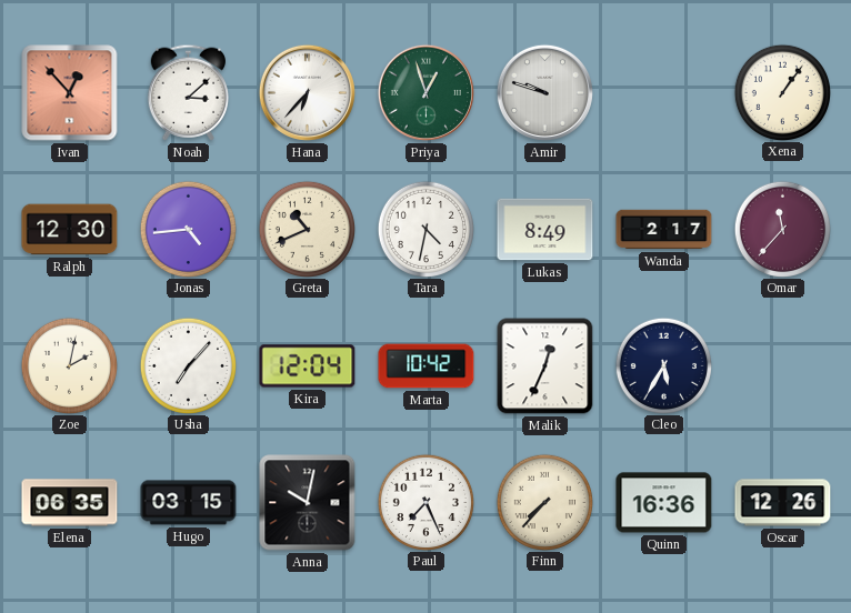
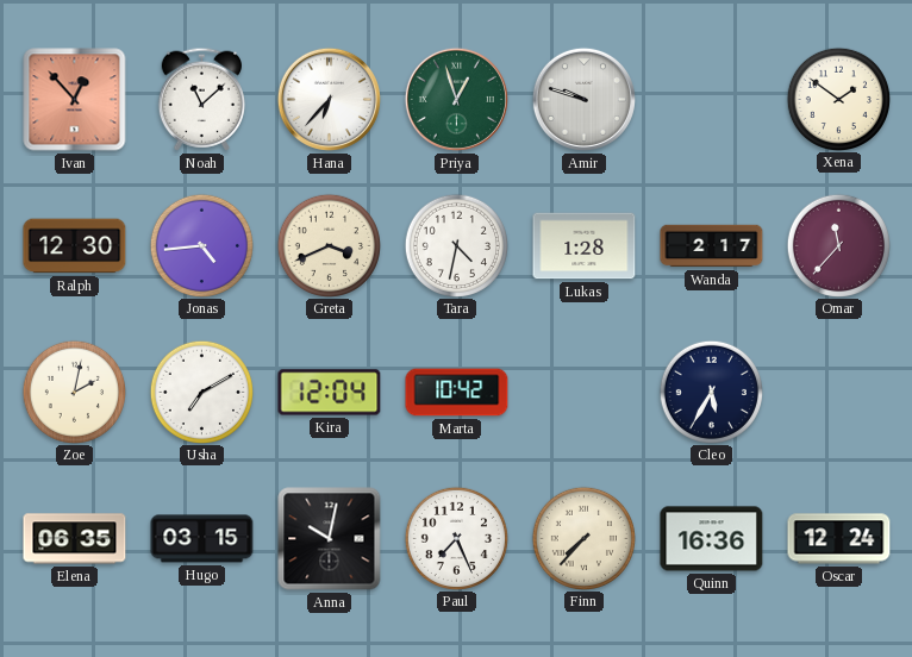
Noah: 3:08 -> 11:08 (201, 99)
Xena: 1:06 -> 1:51 (838, 99)
Greta: 10:41 -> 3:41 (329, 245)
Lukas: 8:49 -> 1:28 (585, 246)
Usha: 7:07 -> 7:10 (201, 392)
Malik: 12:34 -> none (545, 366)
Oscar: 12:26 -> 12:24 (839, 539)
